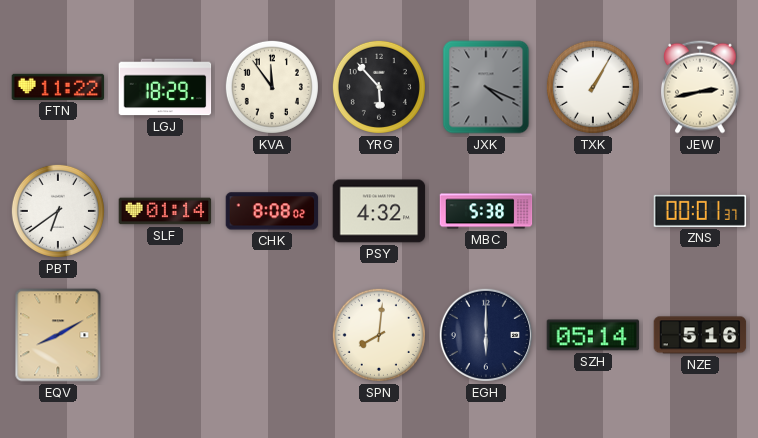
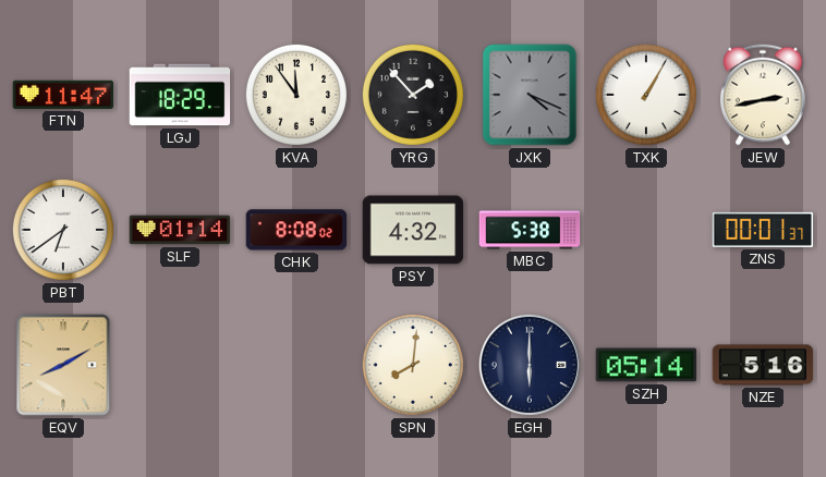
FTN: 11:22 -> 11:47 (63, 95)
YRG: 5:53 -> 1:53 (413, 95)
